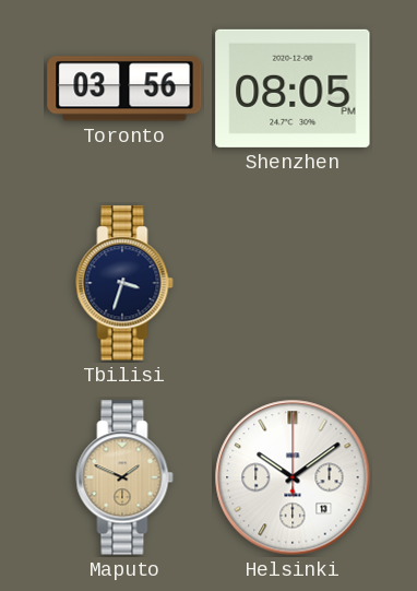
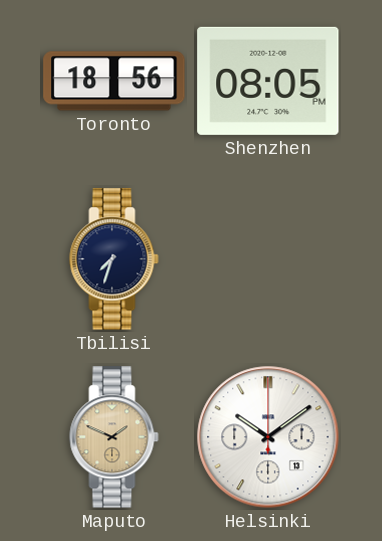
Toronto: 03:56 -> 18:56 (114, 81)
Tbilisi: 3:33 -> 7:33 (114, 259)
